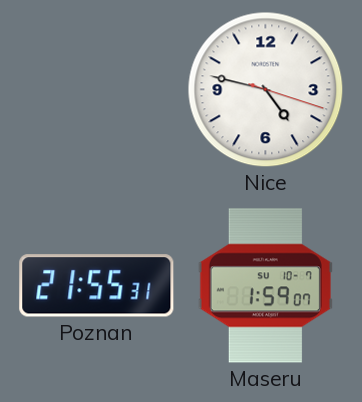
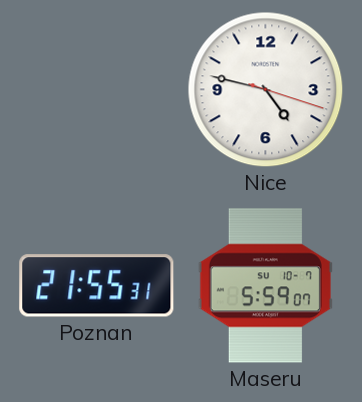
Maseru: 1:59 -> 5:59 (265, 286)
